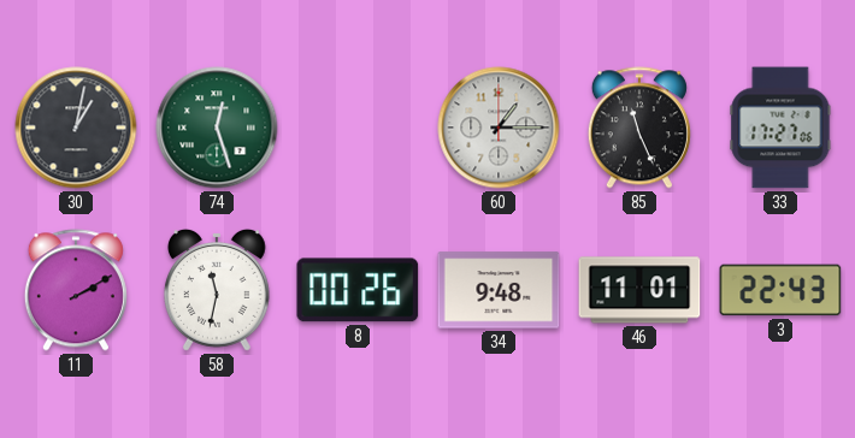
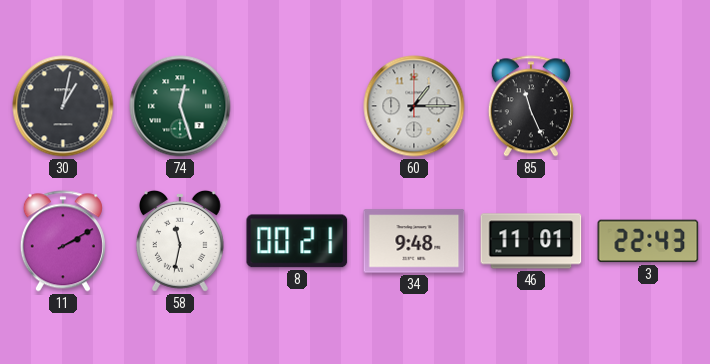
33: 17:27 -> none (780, 128)
8: 00:26 -> 00:21 (297, 241)
